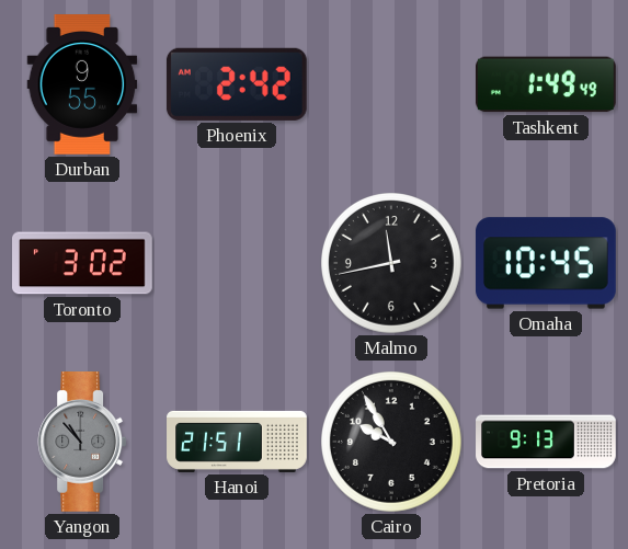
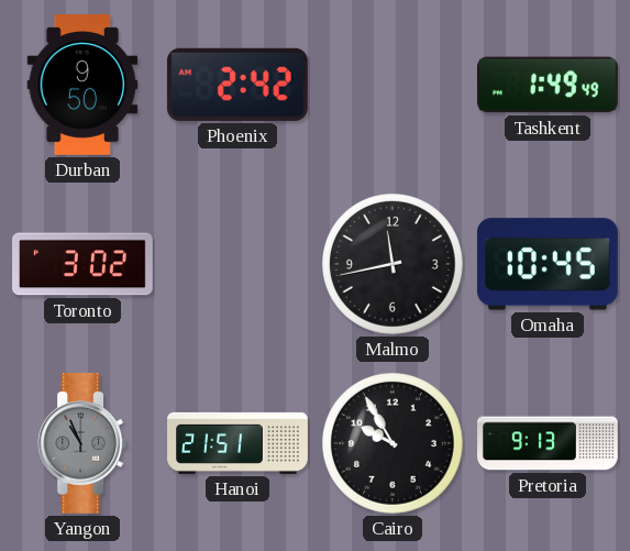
Durban: 9:55 -> 9:50 (82, 86)
Yangon: 10:53 -> 10:56 (82, 444)
